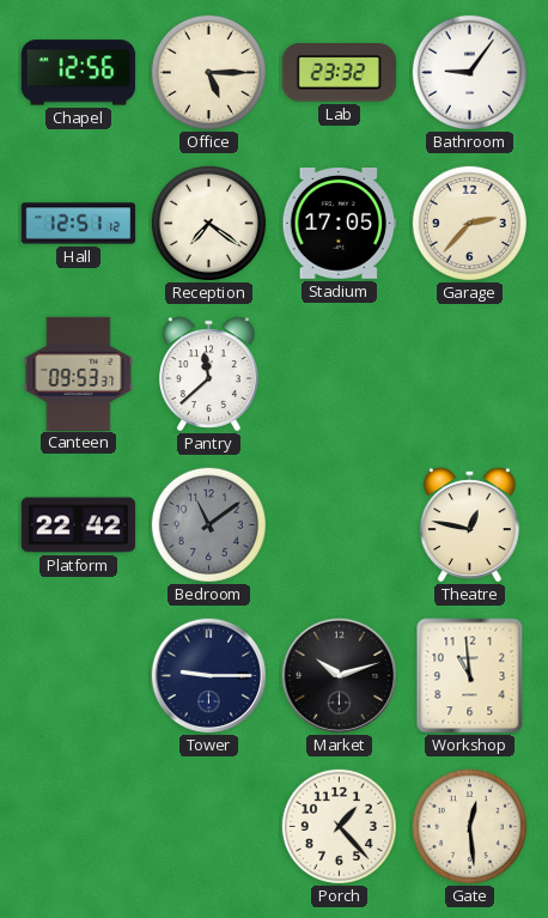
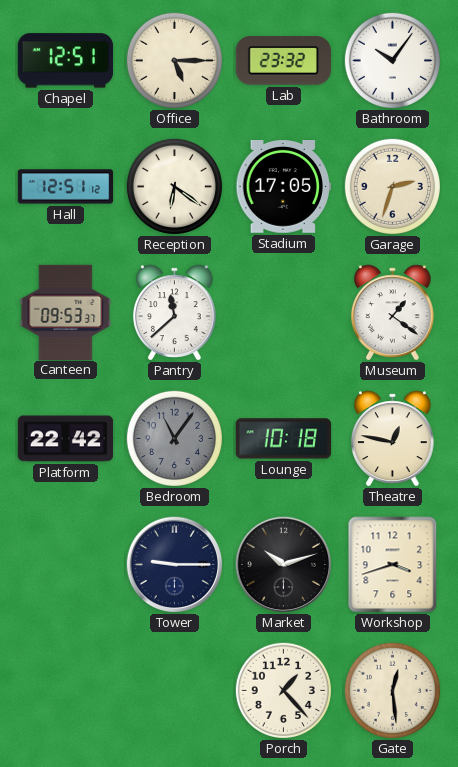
Chapel: 12:56 -> 12:51 (65, 61)
Bathroom: 9:06 -> 10:06 (392, 60)
Reception: 7:21 -> 6:21 (174, 186)
Garage: 2:37 -> 2:33 (392, 186)
Museum: none -> 1:21 (392, 313)
Bedroom: 11:09 -> 11:06 (174, 438)
Lounge: none -> 10:18 (283, 439)
Workshop: 10:59 -> 3:42 (393, 565)
